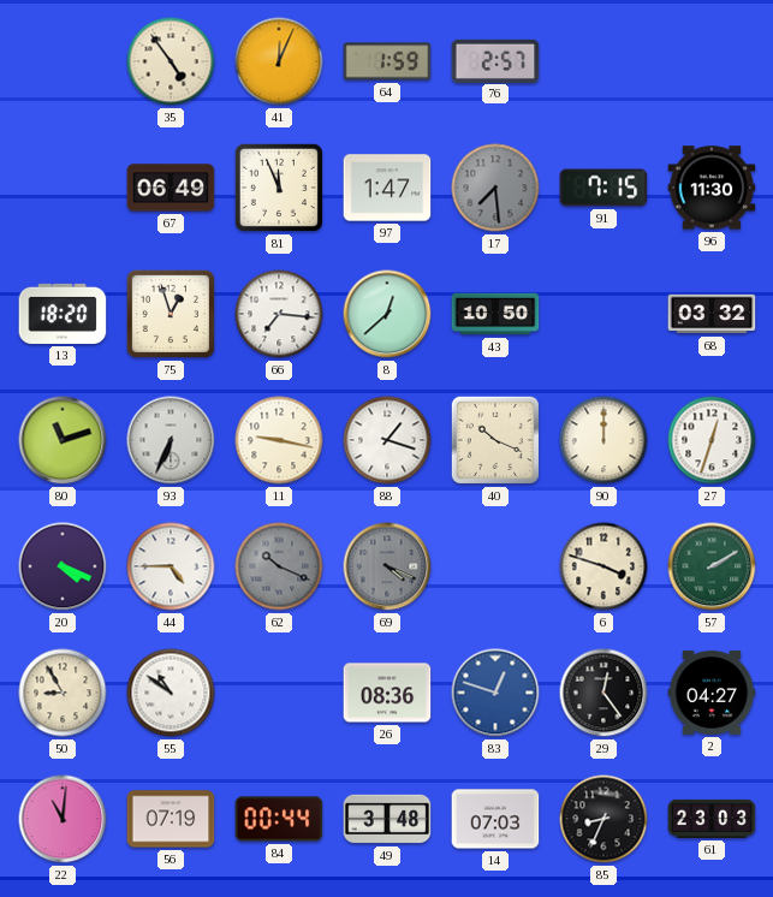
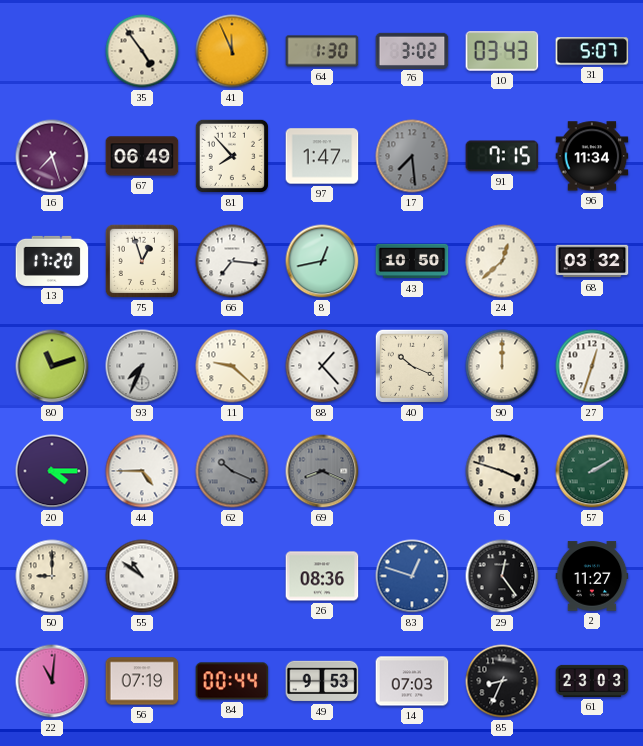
41: 12:04 -> 11:56 (232, 51)
64: 1:59 -> 1:30 (322, 51)
76: 2:57 -> 3:02 (412, 50)
10: none -> 03:43 (502, 51)
31: none -> 5:07 (592, 51)
16: none -> 7:27 (52, 156)
81: 11:56 -> 7:53 (232, 156)
96: 11:30 -> 11:34 (592, 156)
13: 18:20 -> 17:20 (52, 261)
8: 12:38 -> 12:43 (322, 261)
24: none -> 12:38 (502, 261)
93: 6:34 -> 7:34 (142, 366)
11: 9:17 -> 9:22 (232, 366)
88: 1:18 -> 1:23 (322, 366)
20: 4:19 -> 4:15 (52, 471)
69: 4:19 -> 8:19 (322, 471)
50: 8:55 -> 9:00 (52, 576)
2: 04:27 -> 11:27 (592, 576)
49: 3:48 -> 9:53 (322, 681)
